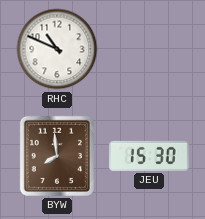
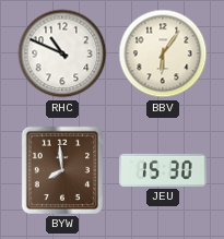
BBV: none -> 6:06 (163, 53)
